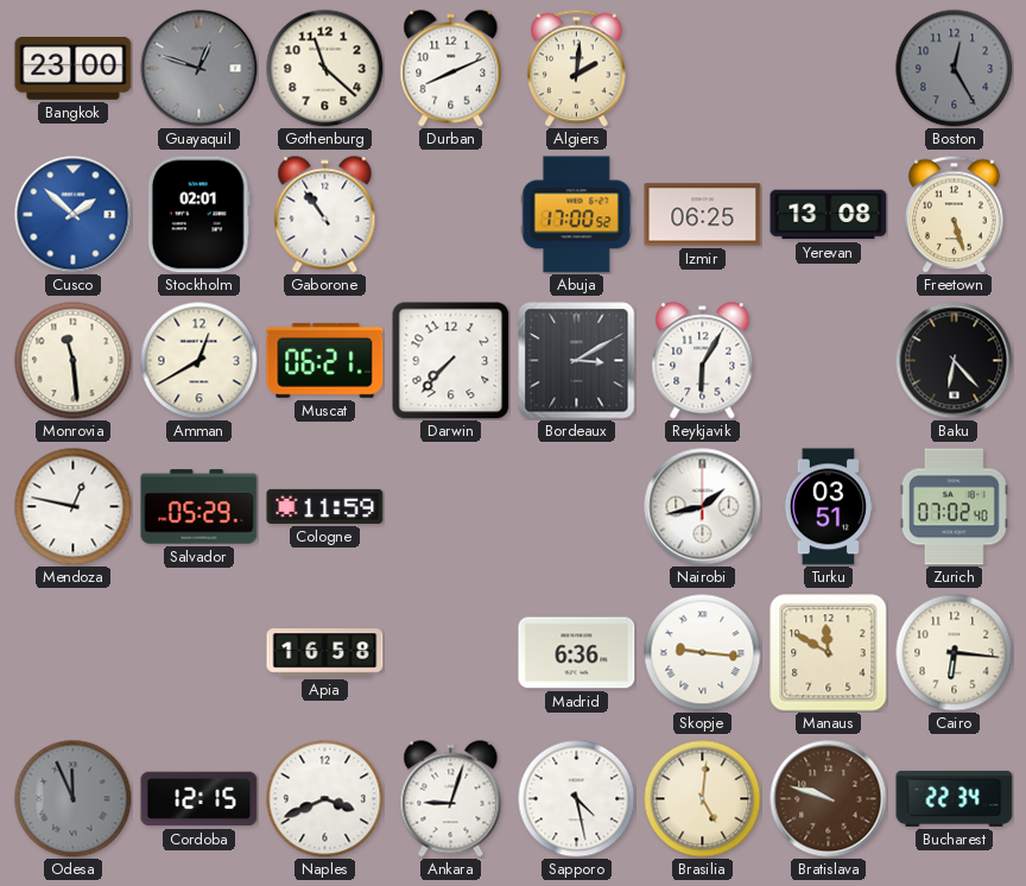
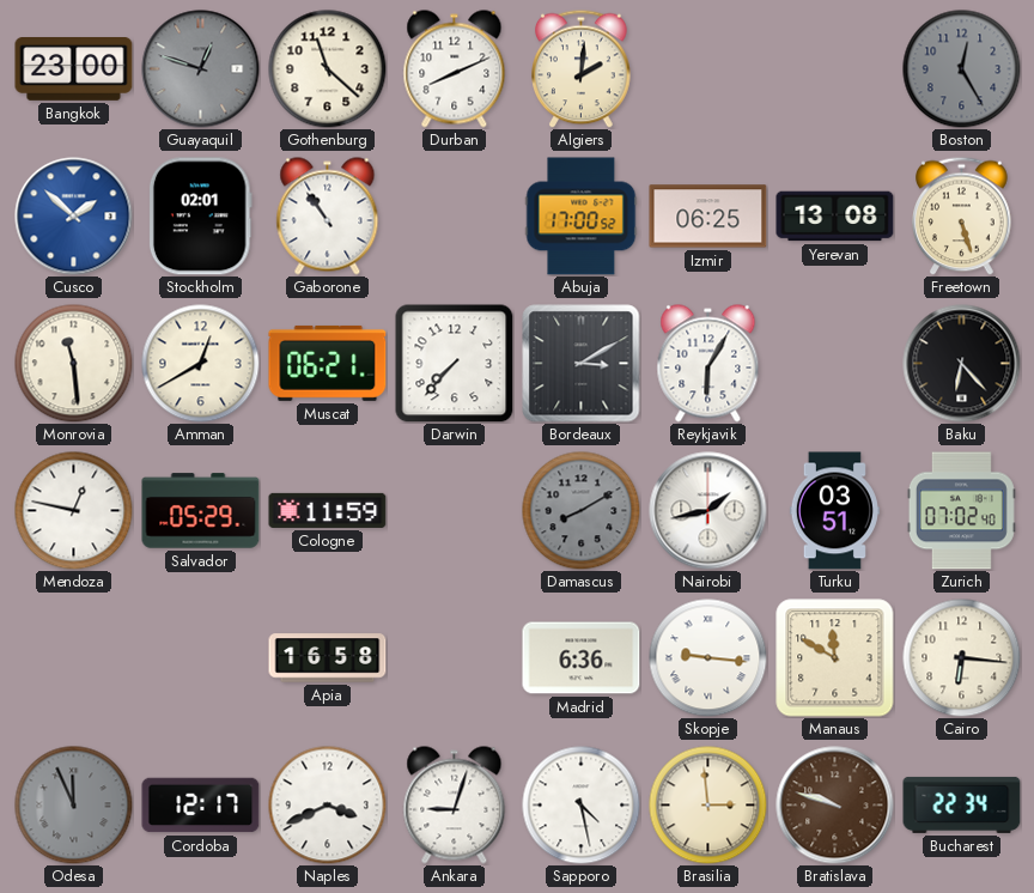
Damascus: none -> 8:10 (582, 511)
Cordoba: 12:15 -> 12:17 (201, 806)
Brasilia: 5:01 -> 2:59 (708, 806)
